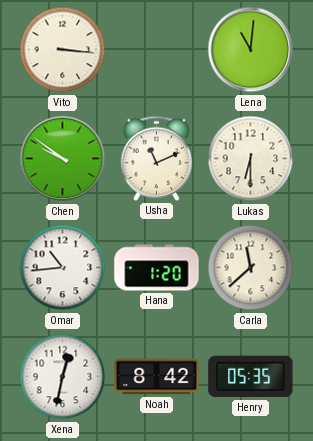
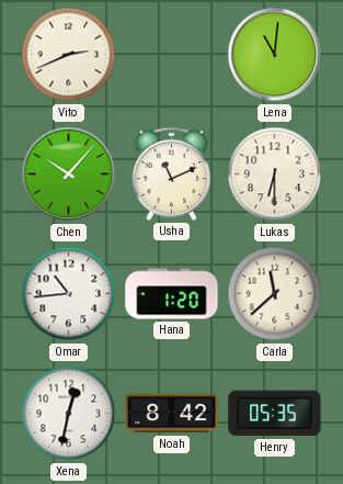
Vito: 3:16 -> 2:41 (69, 55)
Chen: 9:51 -> 10:07 (69, 175)
